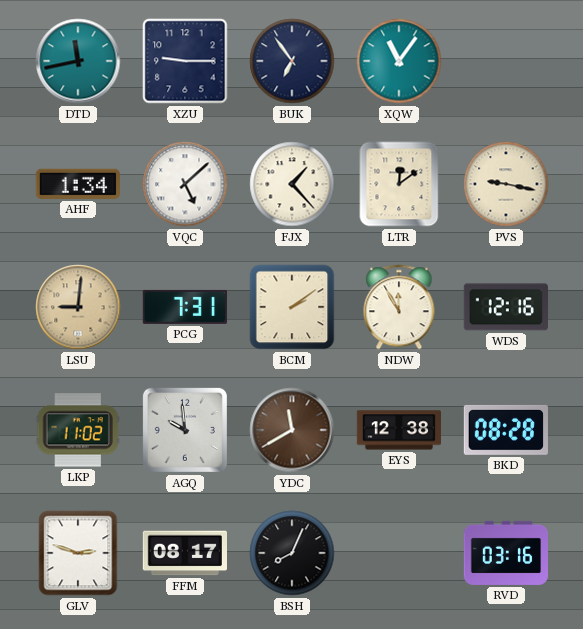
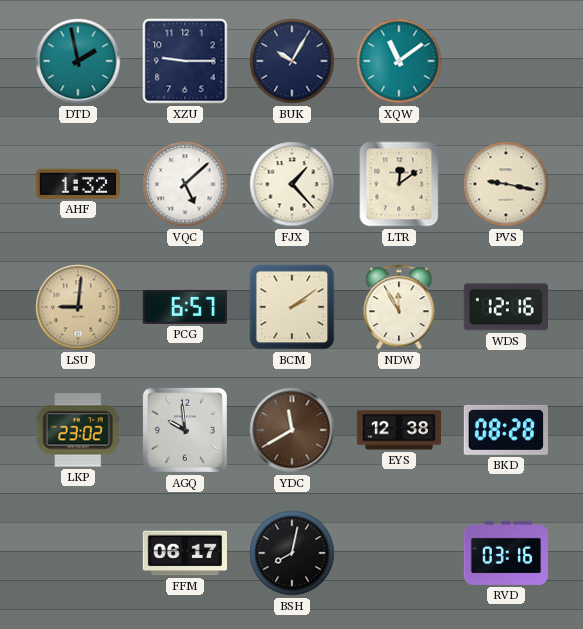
DTD: 11:43 -> 1:58 (78, 61)
BUK: 6:54 -> 10:05 (292, 61)
XQW: 11:06 -> 11:09 (399, 61)
AHF: 1:34 -> 1:32 (77, 184)
PCG: 7:31 -> 6:57 (185, 307)
LKP: 11:02 -> 23:02 (78, 430)
GLV: 2:48 -> none (78, 553)
FFM: 08:17 -> 06:17 (184, 553)
BSH: 8:04 -> 8:02 (292, 553)
